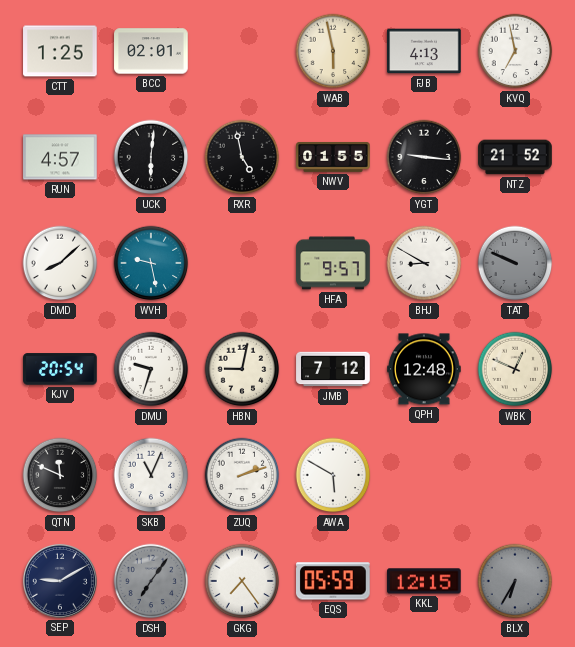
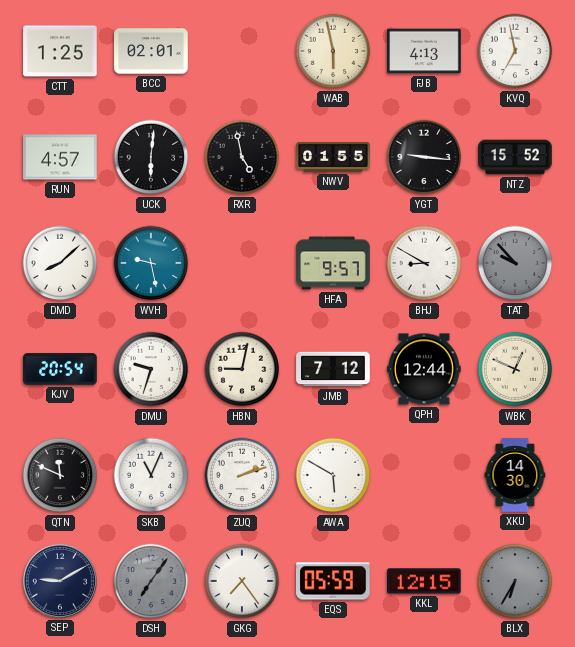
NTZ: 21:52 -> 15:52 (515, 157)
TAT: 9:49 -> 9:53 (515, 263)
QPH: 12:48 -> 12:44 (424, 369)
XKU: none -> 14:30 (515, 475)
